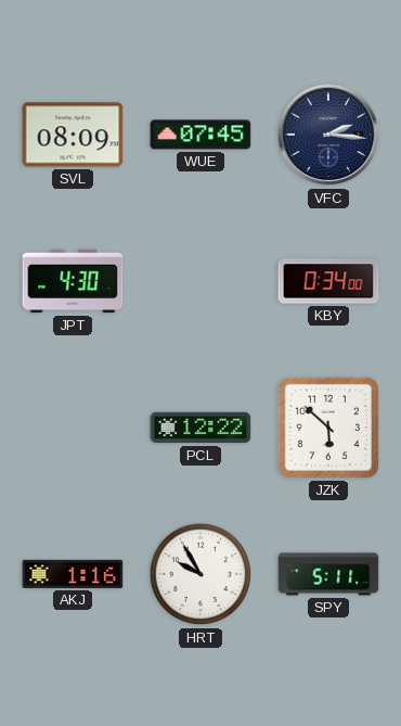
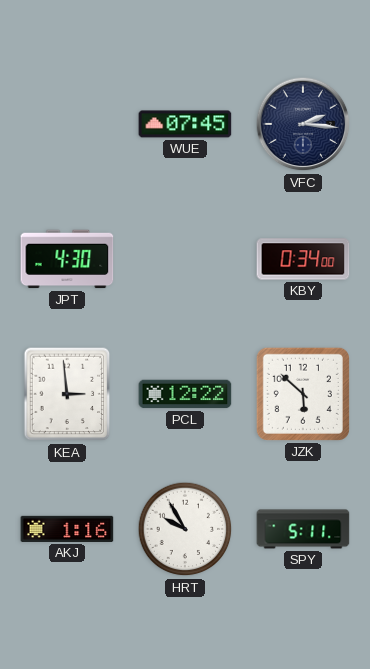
SVL: 08:09 -> none (73, 135)
KEA: none -> 2:59 (67, 394)
